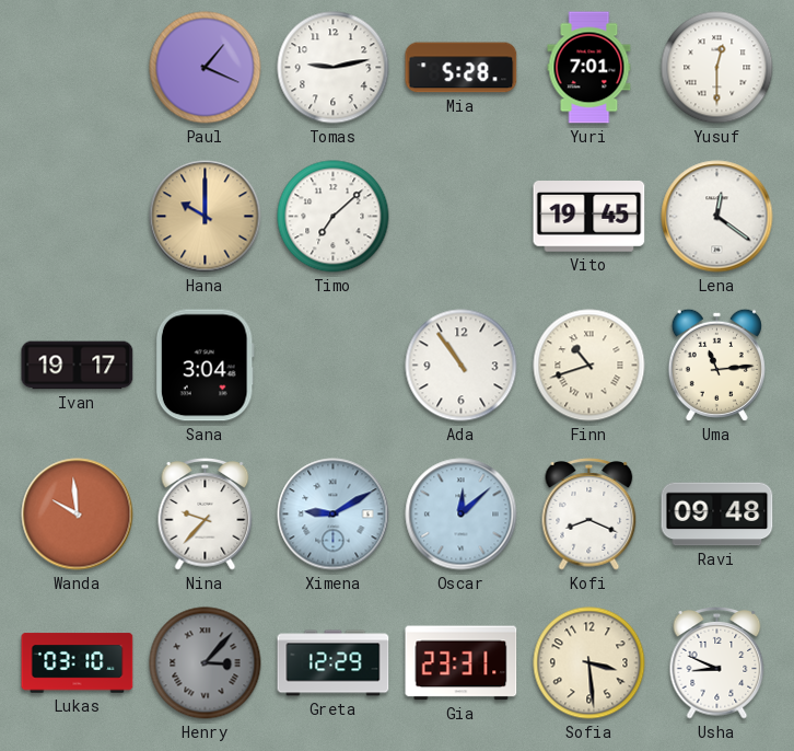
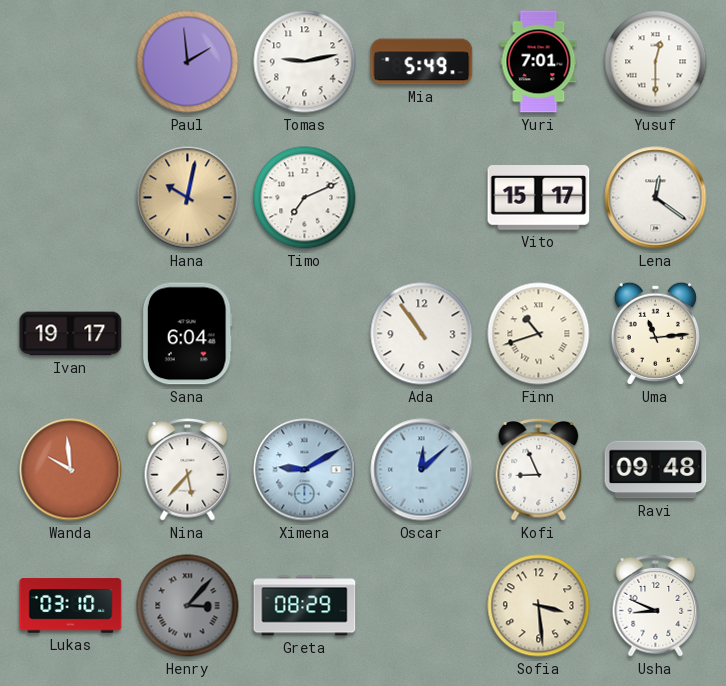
Paul: 1:19 -> 1:59 (188, 62)
Mia: 5:28 -> 5:49 (422, 62)
Hana: 10:00 -> 10:02 (188, 198)
Timo: 7:08 -> 7:11 (305, 198)
Vito: 19:45 -> 15:17 (539, 198)
Sana: 3:04 -> 6:04 (187, 334)
Nina: 9:37 -> 5:37 (188, 470)
Kofi: 8:19 -> 8:56 (539, 470)
Greta: 12:29 -> 08:29 (305, 606)
Gia: 23:31 -> none (462, 663)
